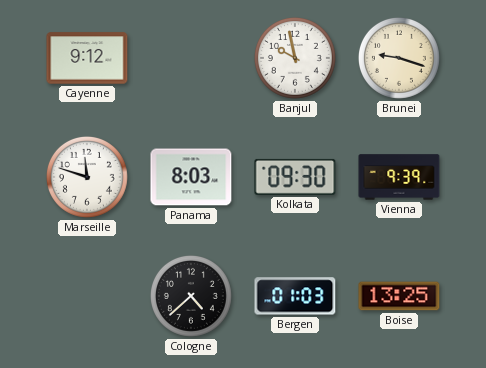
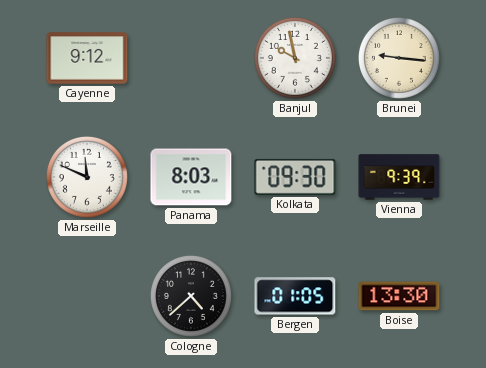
Brunei: 9:18 -> 9:16 (399, 58)
Marseille: 11:48 -> 11:49 (87, 177)
Bergen: 01:03 -> 01:05 (295, 296)
Boise: 13:25 -> 13:30 (399, 296)
